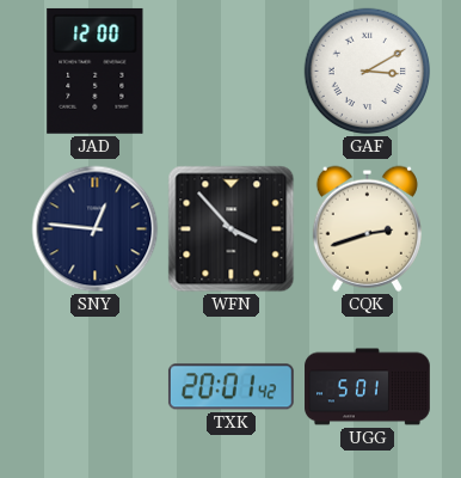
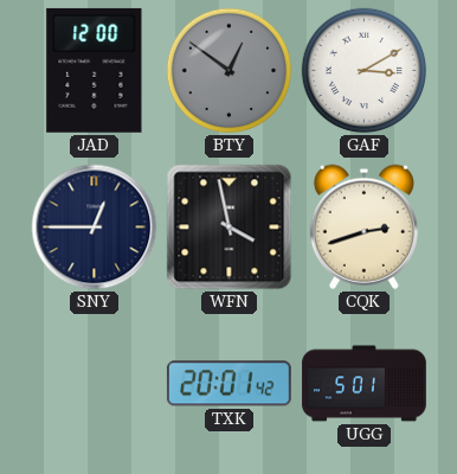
BTY: none -> 12:51 (230, 71)
SNY: 12:46 -> 12:45 (95, 228)
WFN: 3:53 -> 3:58 (230, 228)
